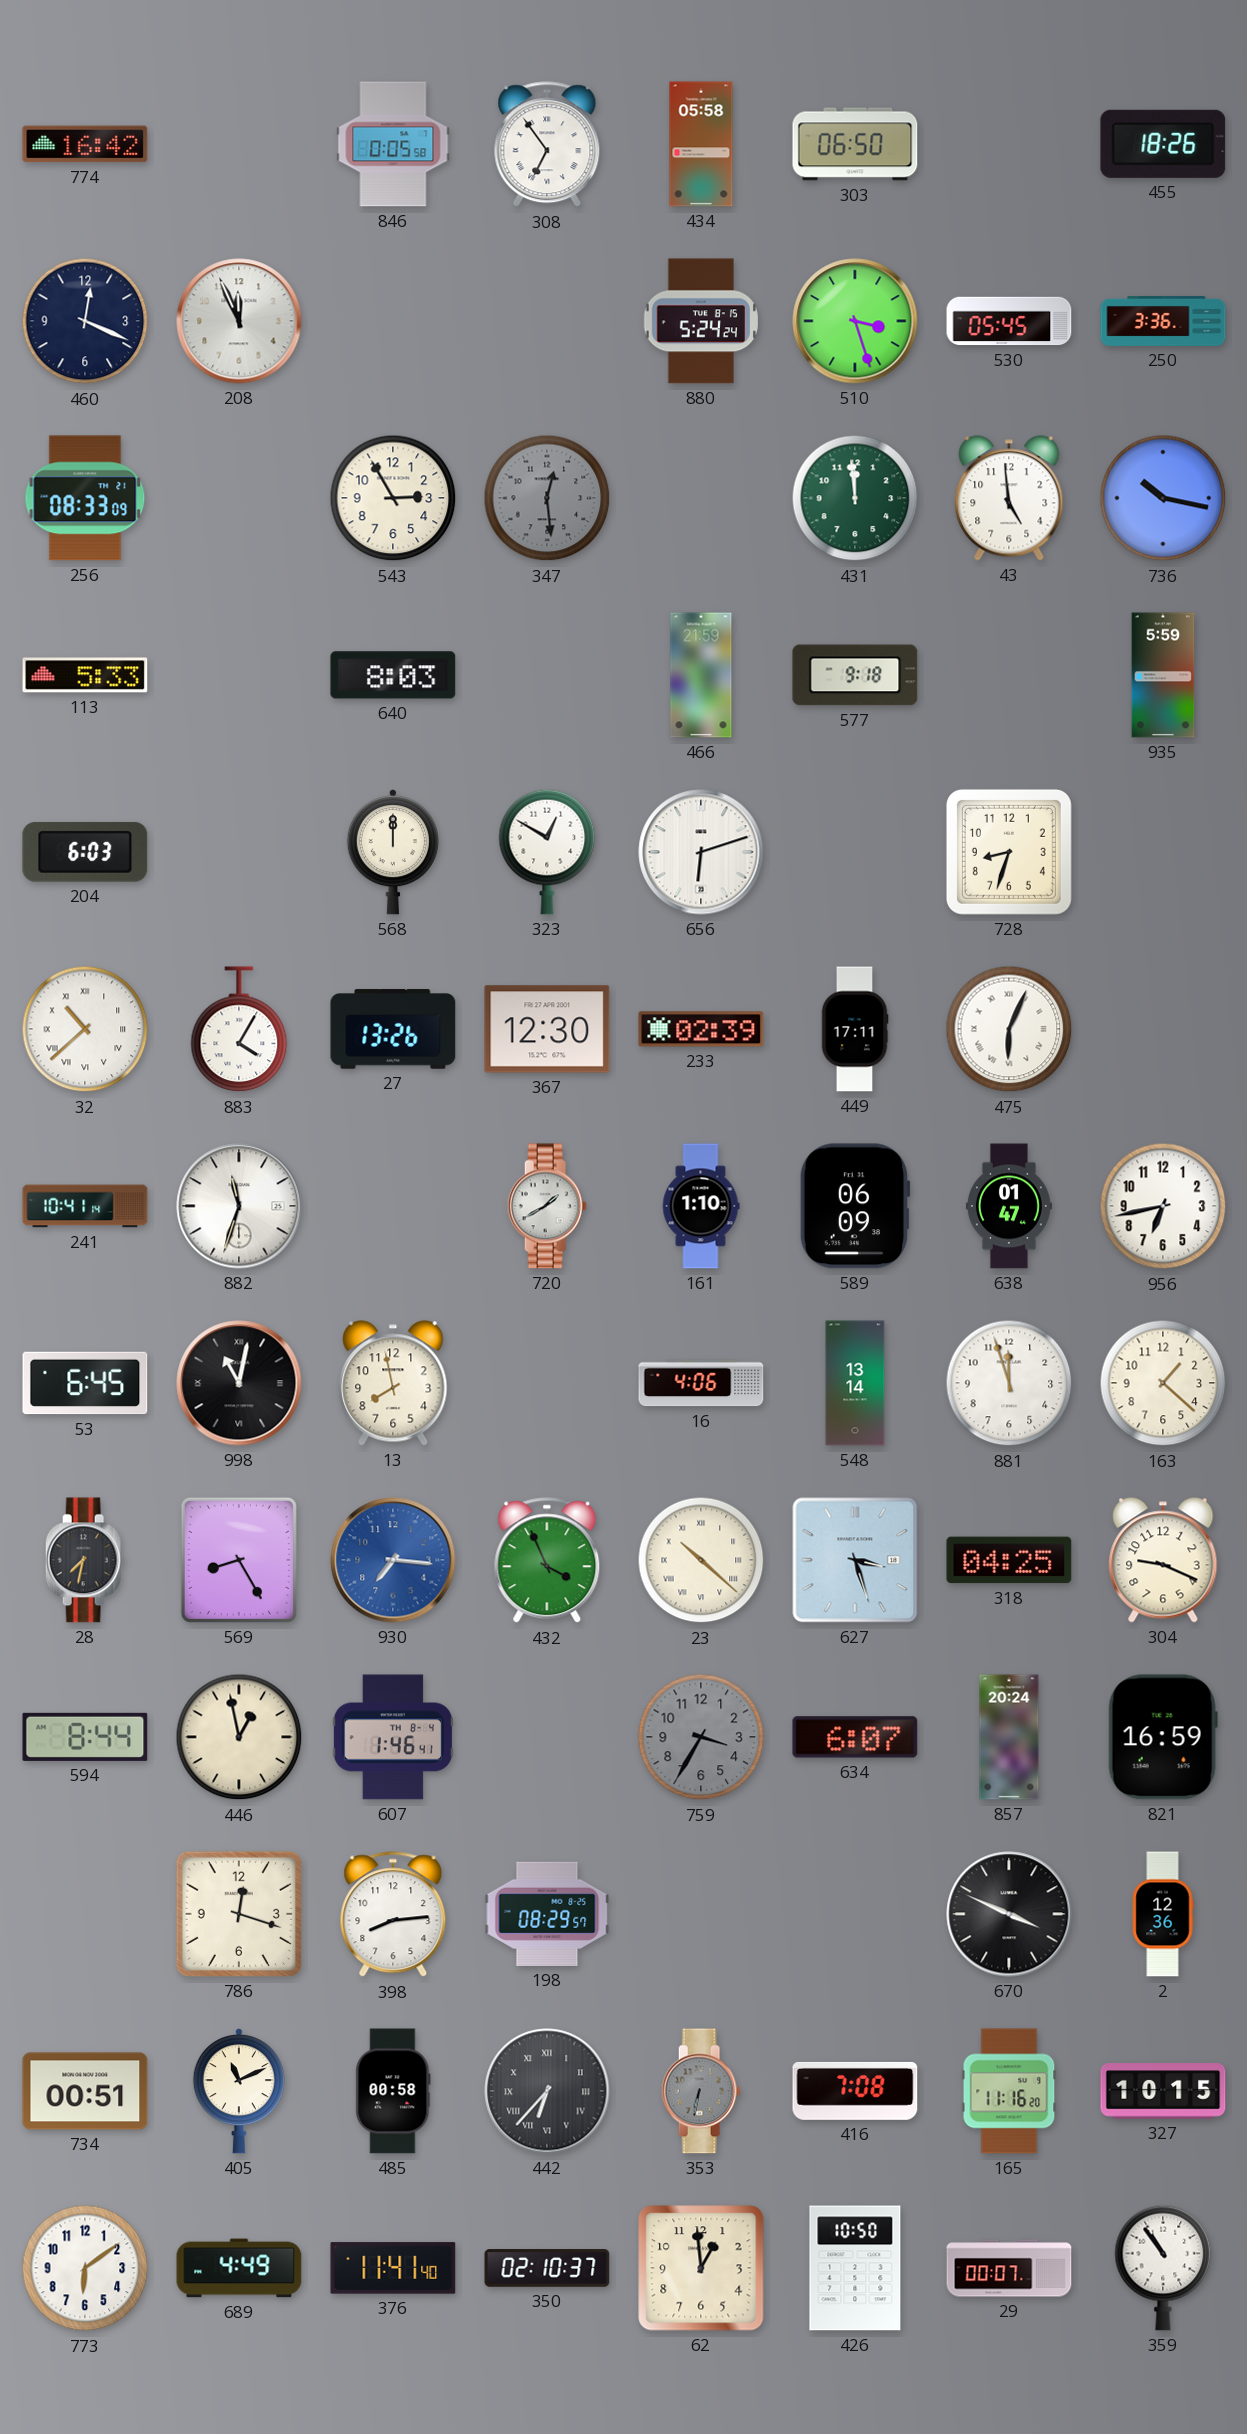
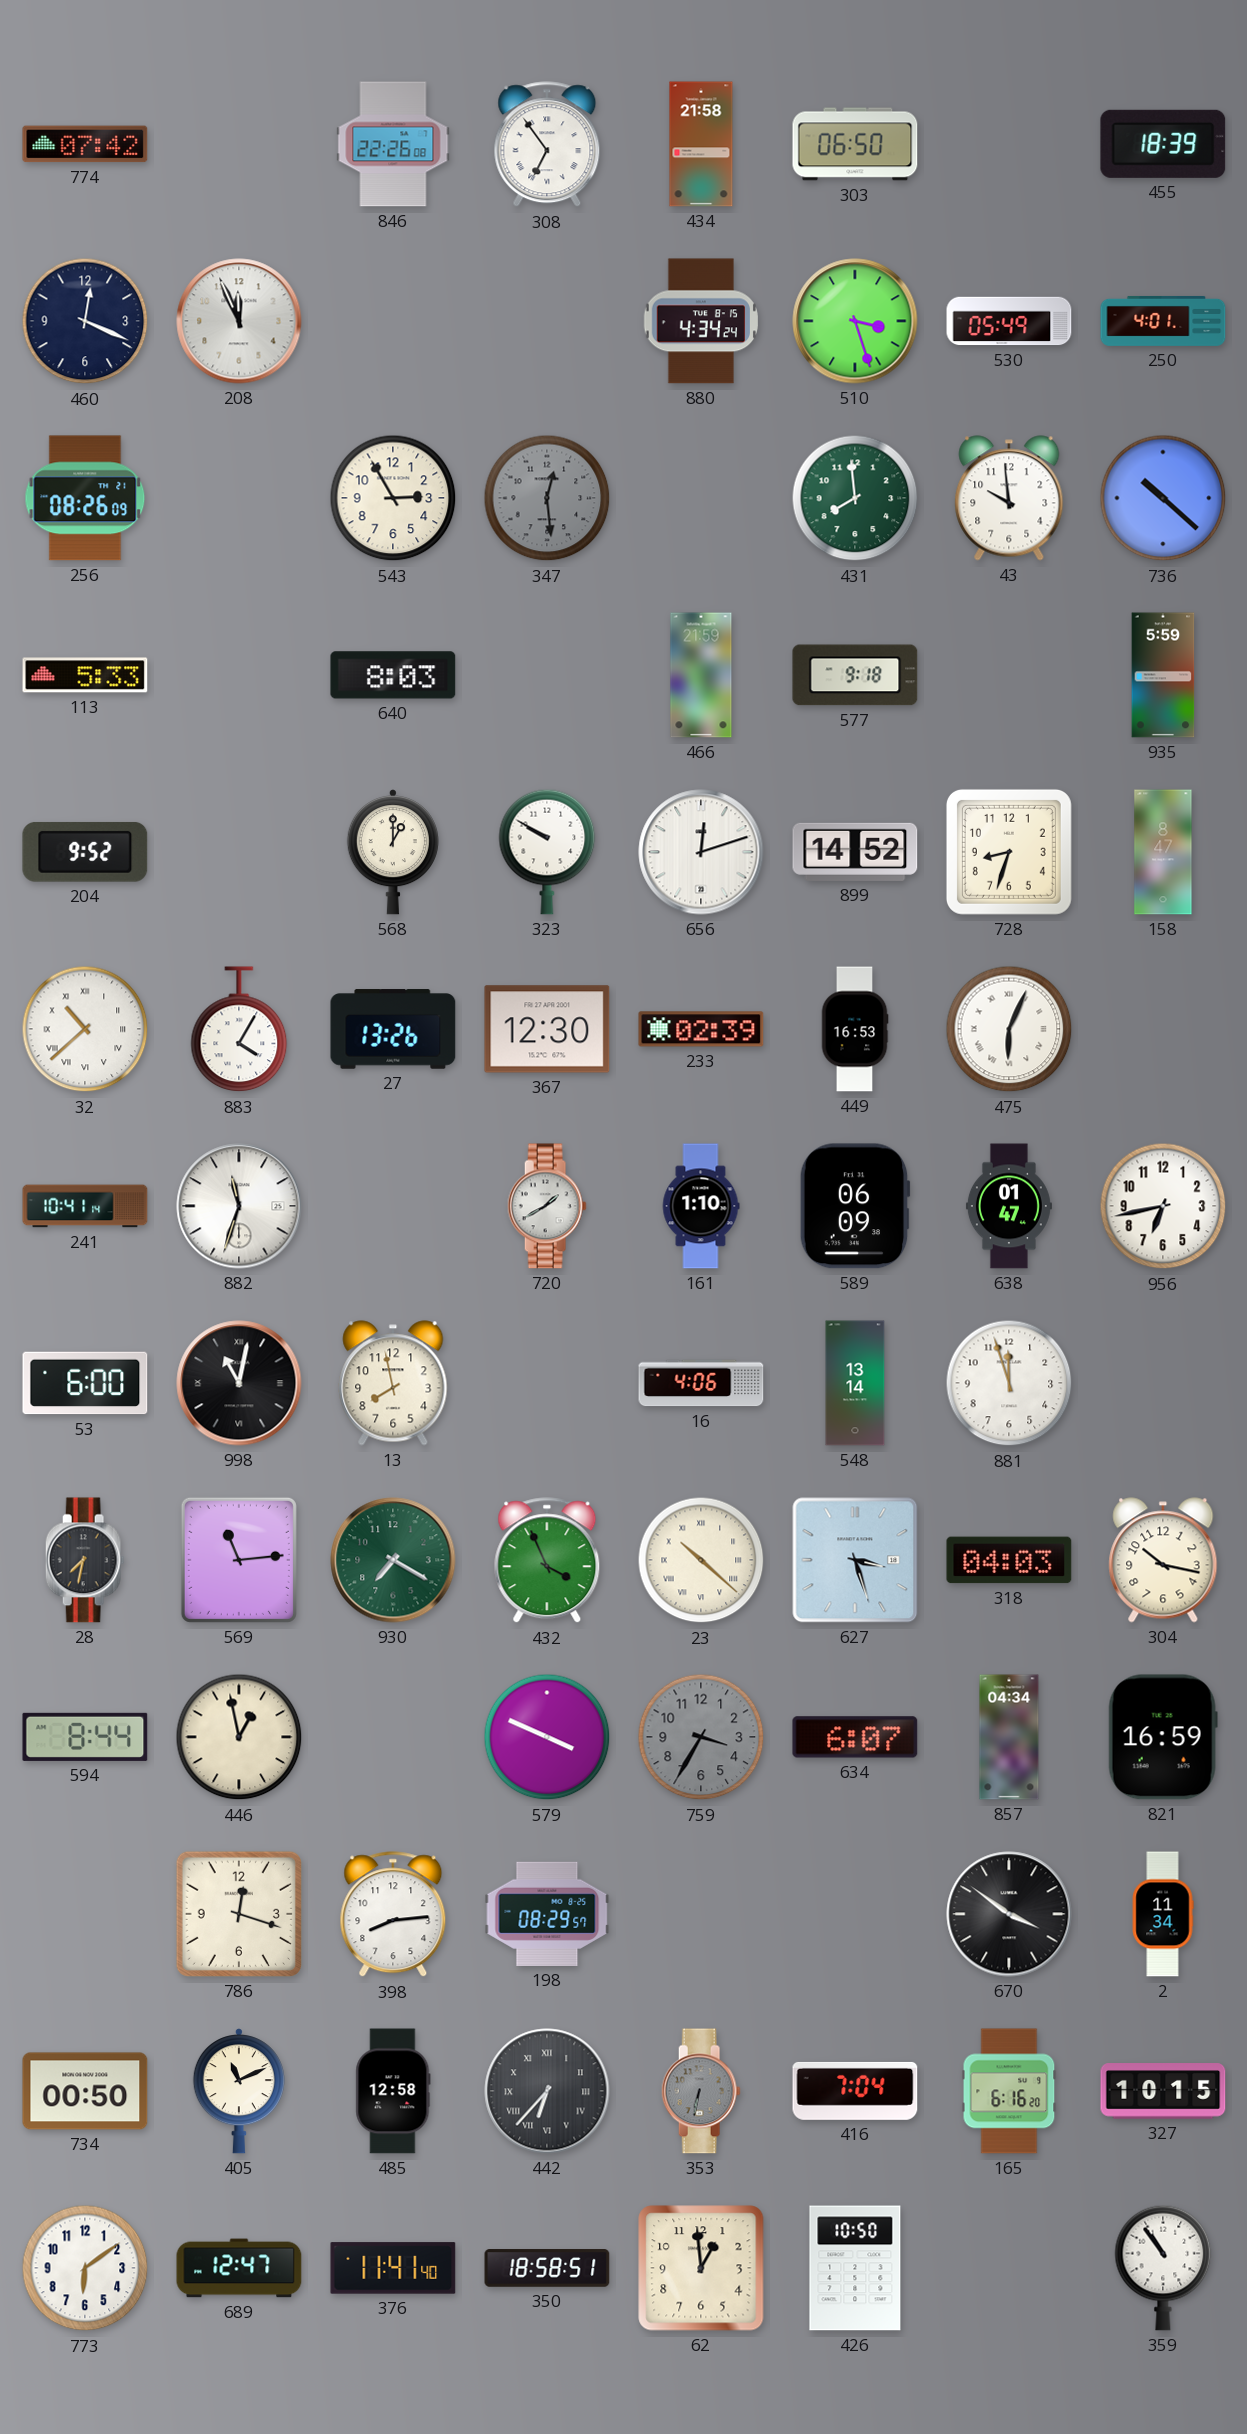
774: 16:42 -> 07:42 (85, 144)
846: 0:05 -> 22:26 (393, 144)
434: 05:58 -> 21:58 (701, 144)
455: 18:26 -> 18:39 (1163, 144)
880: 5:24 -> 4:34 (700, 321)
530: 05:45 -> 05:49 (1009, 321)
250: 3:36 -> 4:01 (1163, 321)
256: 08:33 -> 08:26 (85, 498)
431: 11:59 -> 7:59 (855, 498)
43: 4:59 -> 9:59 (1009, 498)
736: 10:17 -> 10:22 (1163, 498)
204: 6:03 -> 9:52 (85, 852)
568: 12:00 -> 1:00 (393, 852)
323: 12:50 -> 9:50 (547, 852)
656: 6:12 -> 12:12 (701, 852)
899: none -> 14:52 (855, 852)
158: none -> 8:47 (1163, 852)
449: 17:11 -> 16:53 (855, 1029)
53: 6:45 -> 6:00 (85, 1383)
163: 1:22 -> none (1163, 1383)
569: 8:25 -> 11:14 (239, 1560)
930: 7:16 -> 7:20 (393, 1560)
930 dial: blue -> green (393, 1560)
318: 04:25 -> 04:03 (1009, 1560)
304: 9:19 -> 10:17 (1163, 1560)
607: 1:46 -> none (393, 1737)
579: none -> 3:49 (547, 1737)
857: 20:24 -> 04:34 (1009, 1737)
670: 3:49 -> 3:51 (1009, 1914)
2: 12:36 -> 11:34 (1163, 1914)
734: 00:51 -> 00:50 (85, 2091)
485: 00:58 -> 12:58 (393, 2091)
416: 7:08 -> 7:04 (855, 2091)
165: 11:16 -> 6:16 (1009, 2091)
689: 4:49 -> 12:47 (239, 2268)
350: 02:10 -> 18:58 (547, 2268)
29: 00:07 -> none (1009, 2268)
